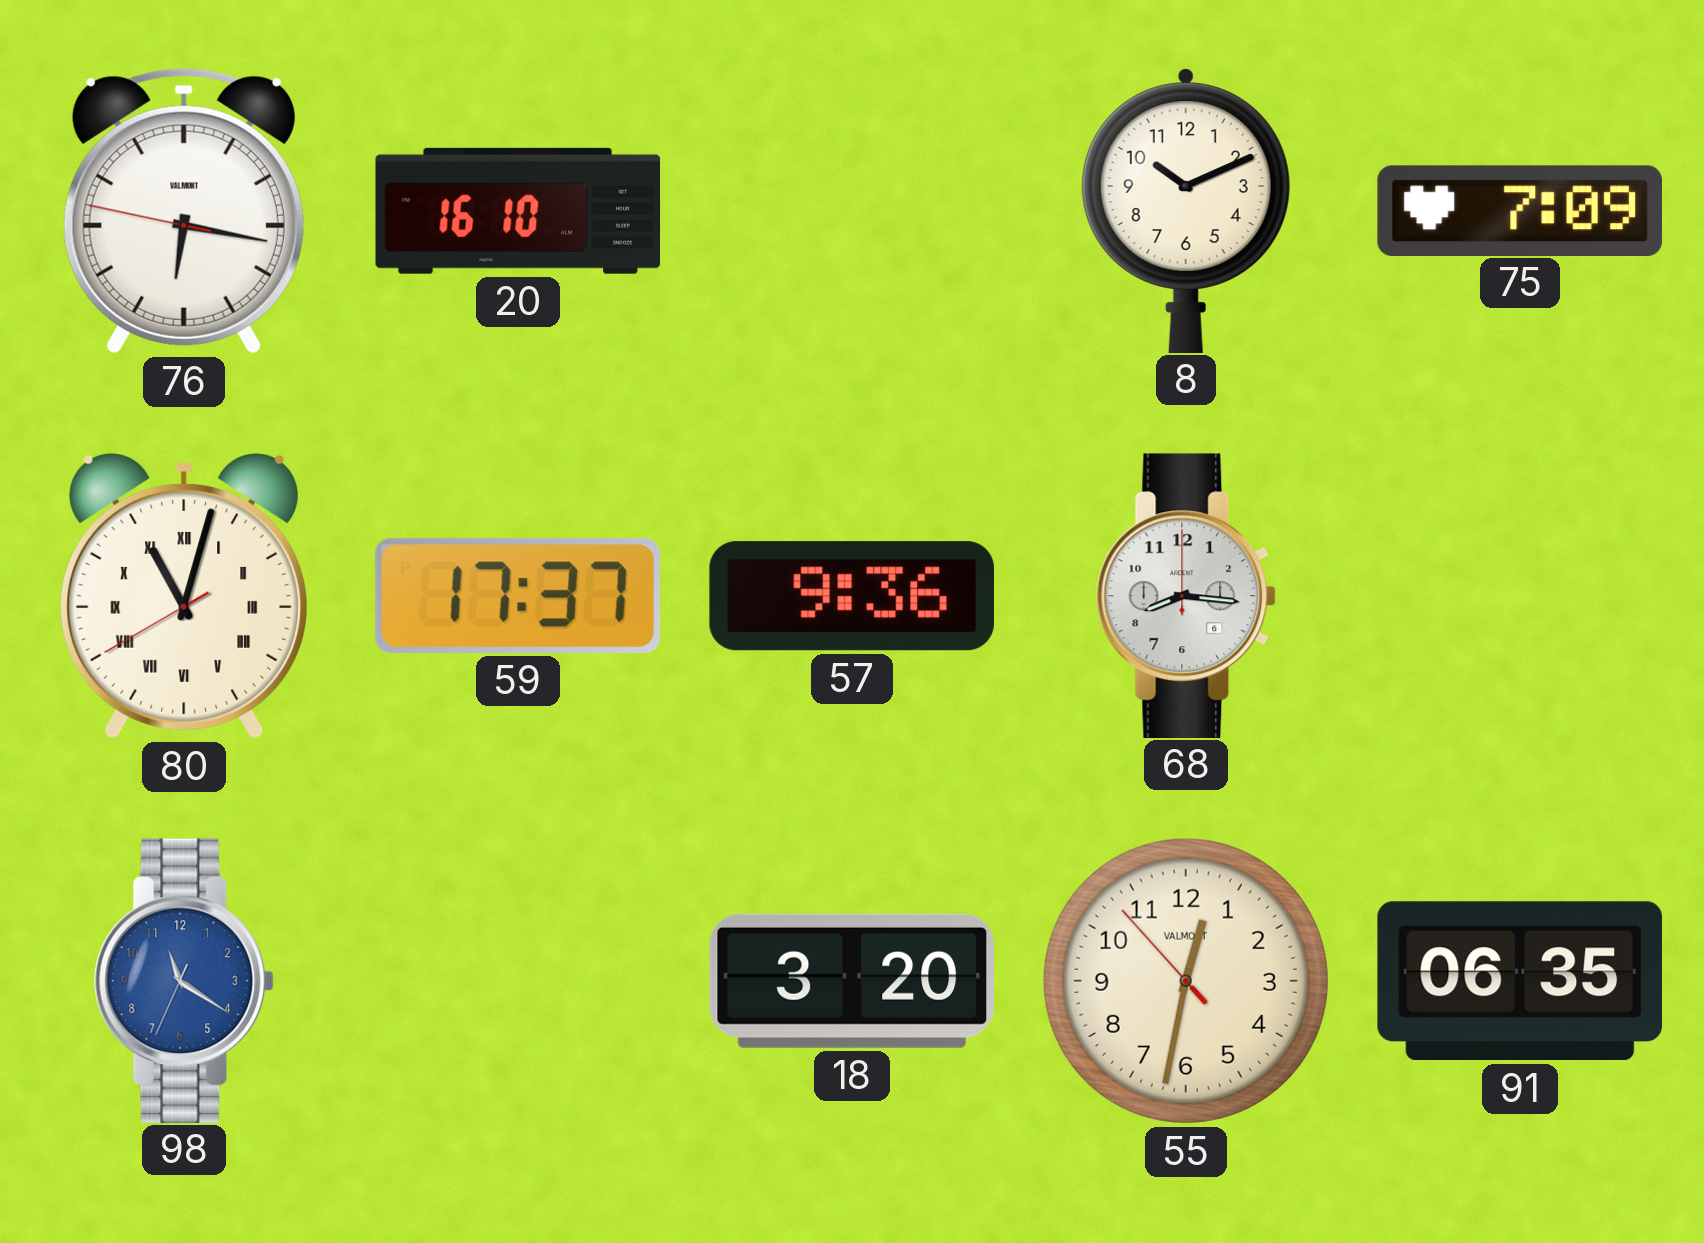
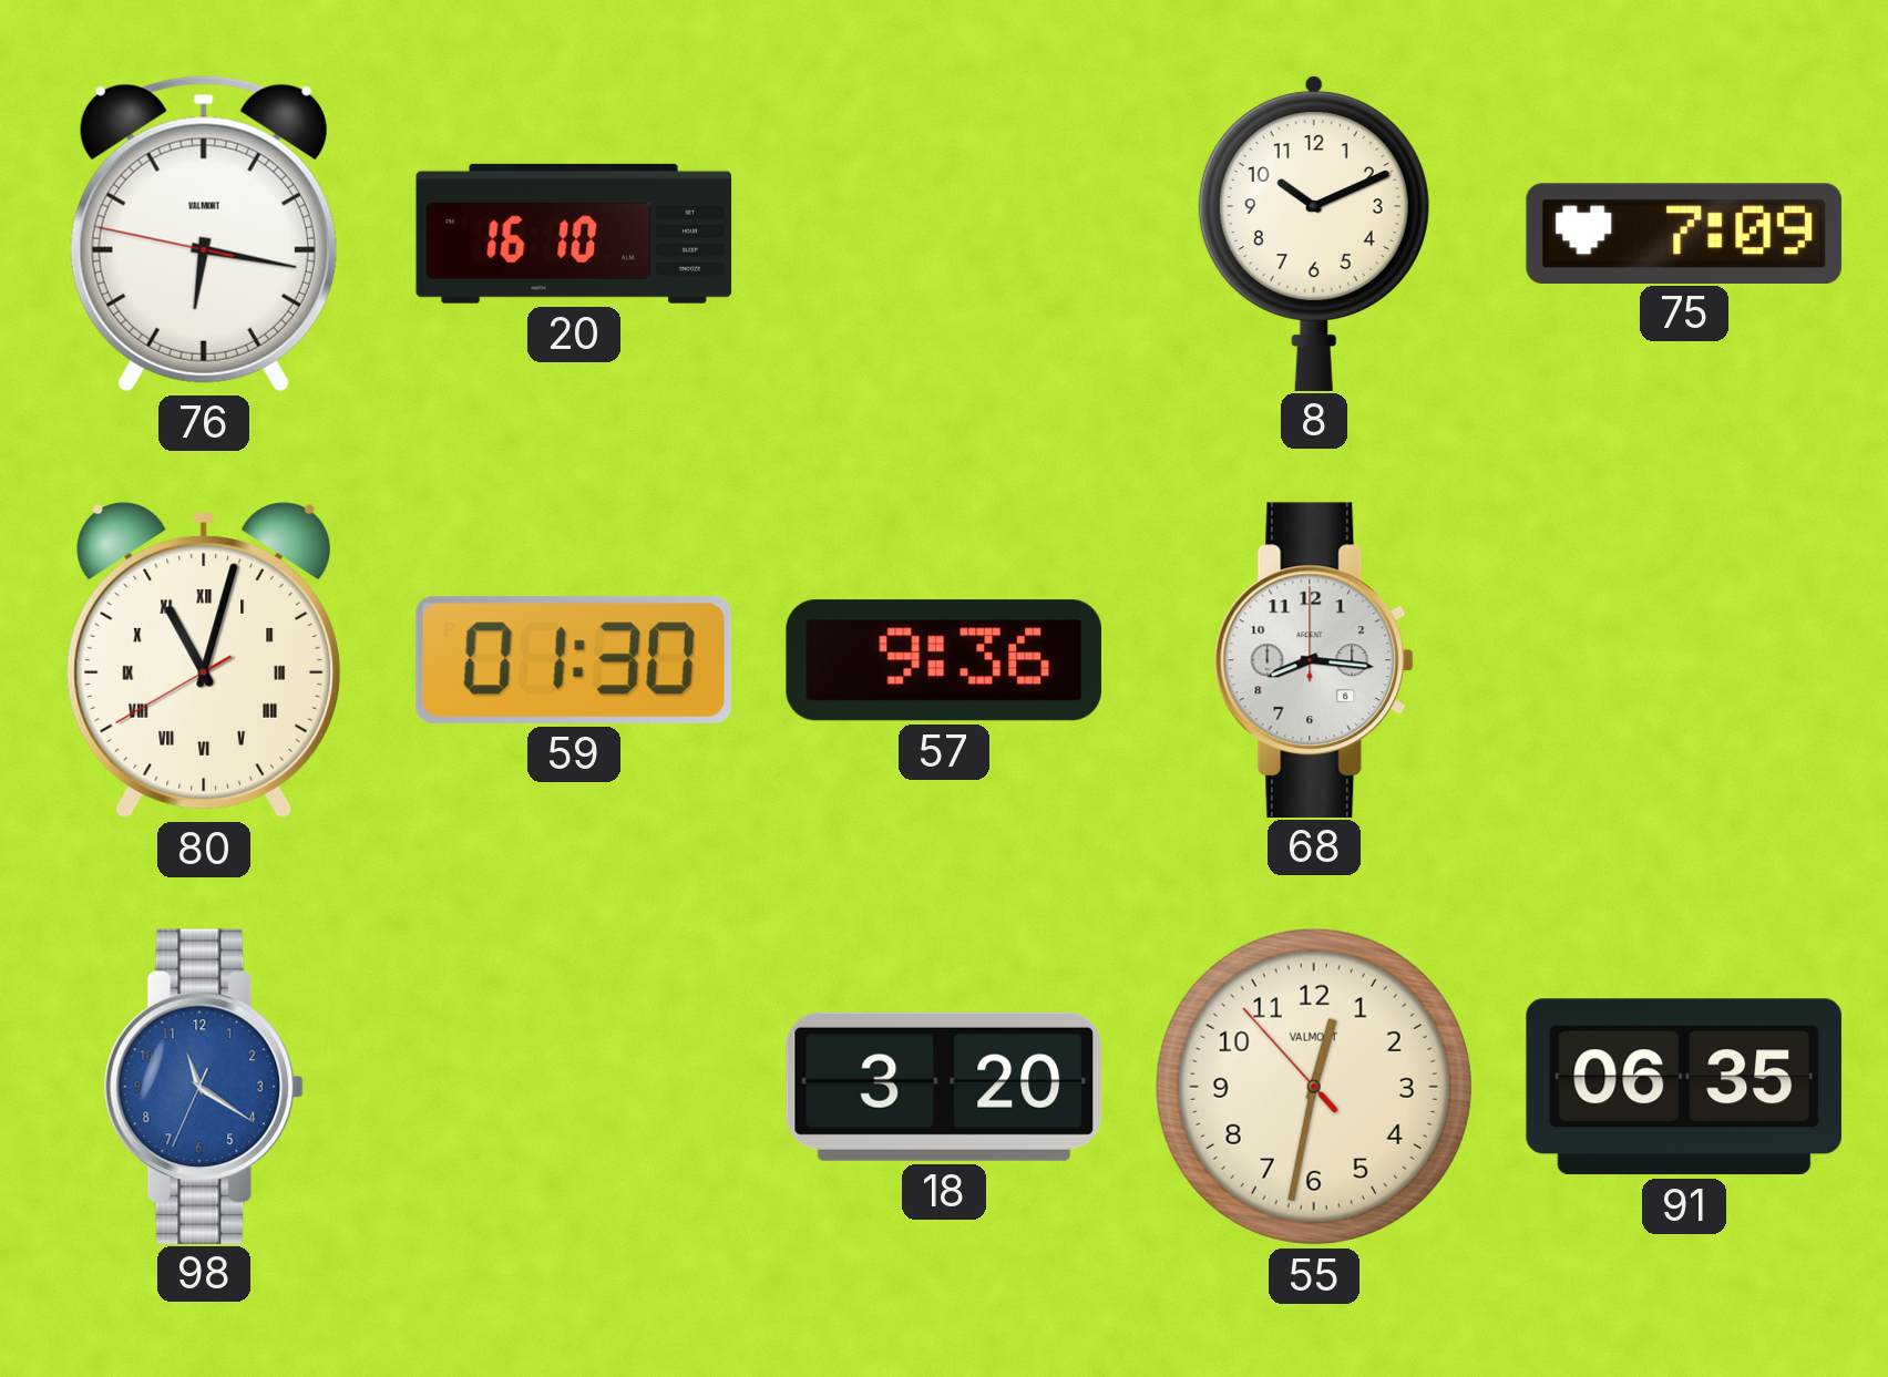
59: 17:37 -> 01:30 (574, 660)
